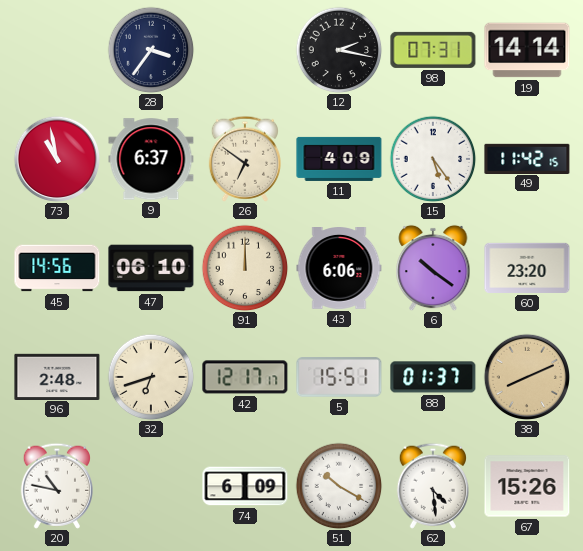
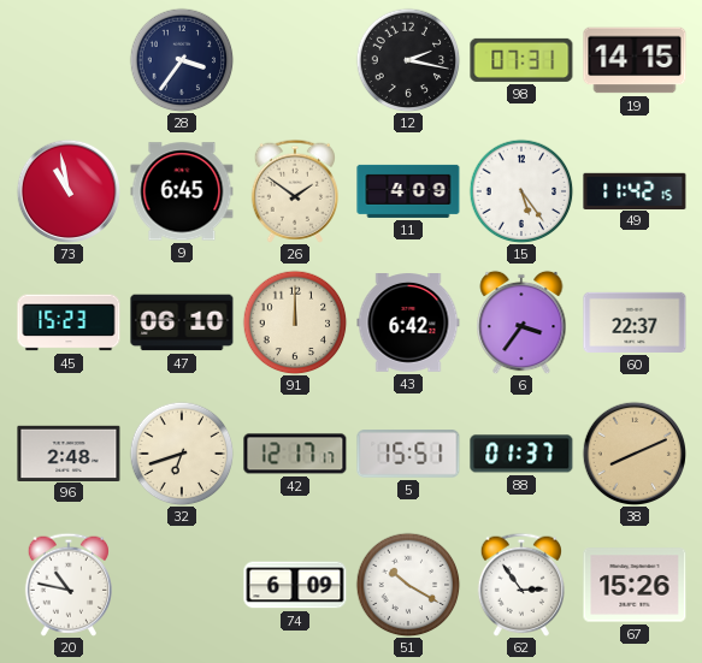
19: 14:14 -> 14:15 (635, 60)
9: 6:37 -> 6:45 (182, 191)
26: 6:51 -> 1:51 (295, 191)
45: 14:56 -> 15:23 (69, 322)
43: 6:06 -> 6:42 (408, 324)
6: 10:21 -> 3:36 (521, 322)
60: 23:20 -> 22:37 (635, 322)
62: 4:29 -> 2:54 (521, 585)
